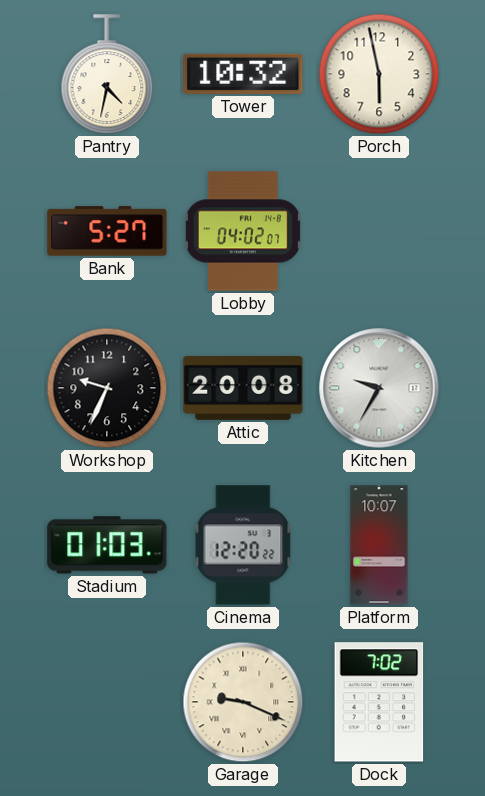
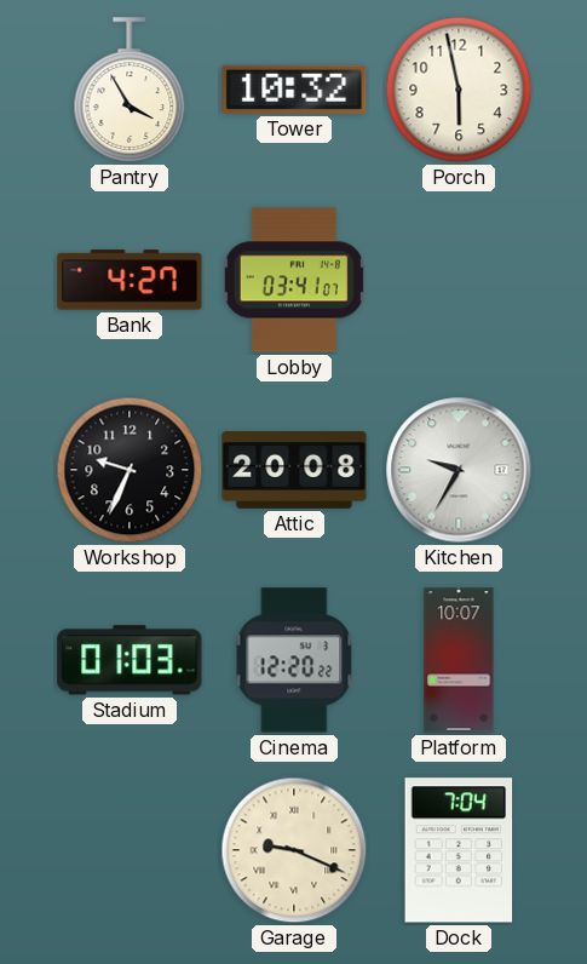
Pantry: 4:32 -> 3:55 (130, 90)
Bank: 5:27 -> 4:27 (130, 280)
Lobby: 04:02 -> 03:41 (294, 280)
Dock: 7:02 -> 7:04 (459, 850)
